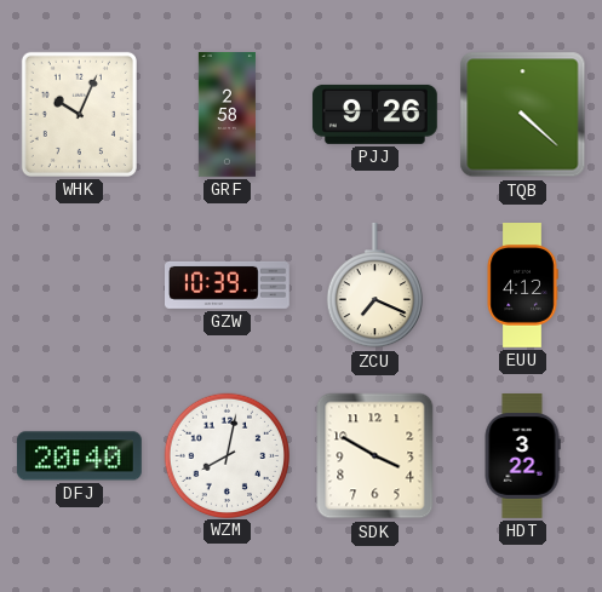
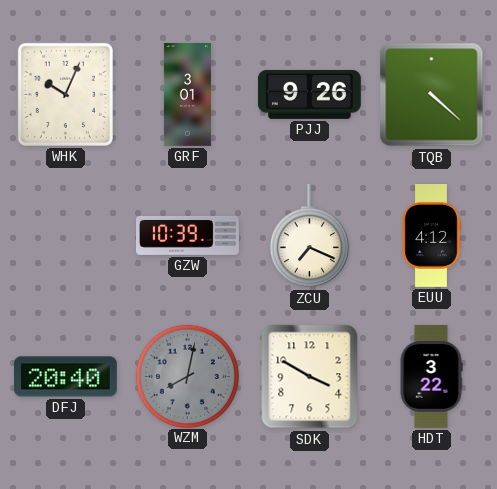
GRF: 2:58 -> 3:01 (187, 95)
WZM dial: white -> grey (187, 376)
